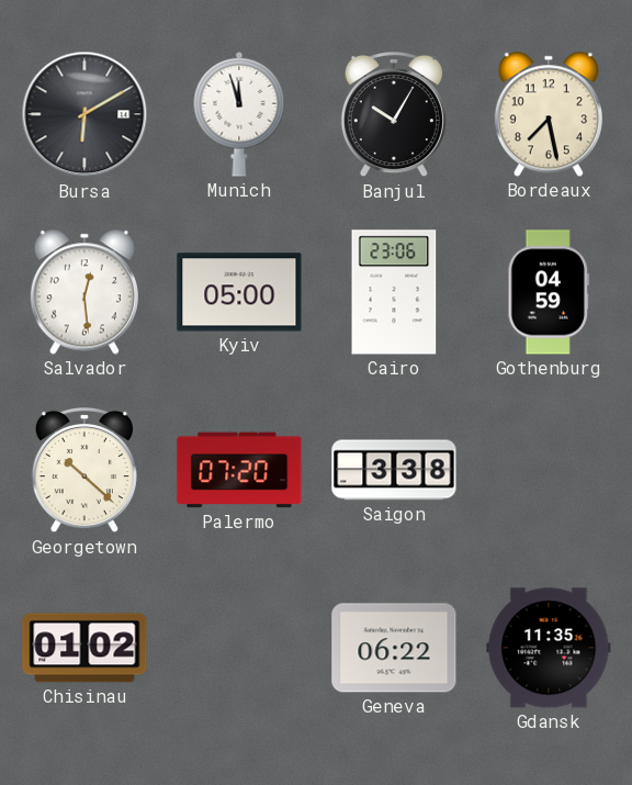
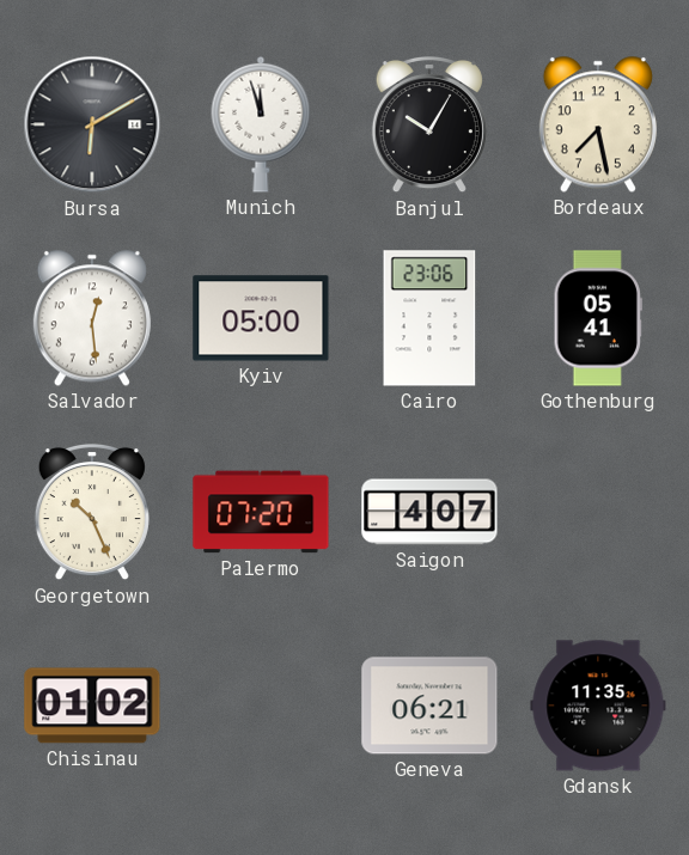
Gothenburg: 04:59 -> 05:41 (597, 318)
Georgetown: 10:22 -> 10:26 (92, 512)
Saigon: 3:38 -> 4:07 (429, 512)
Geneva: 06:22 -> 06:21 (429, 706)
